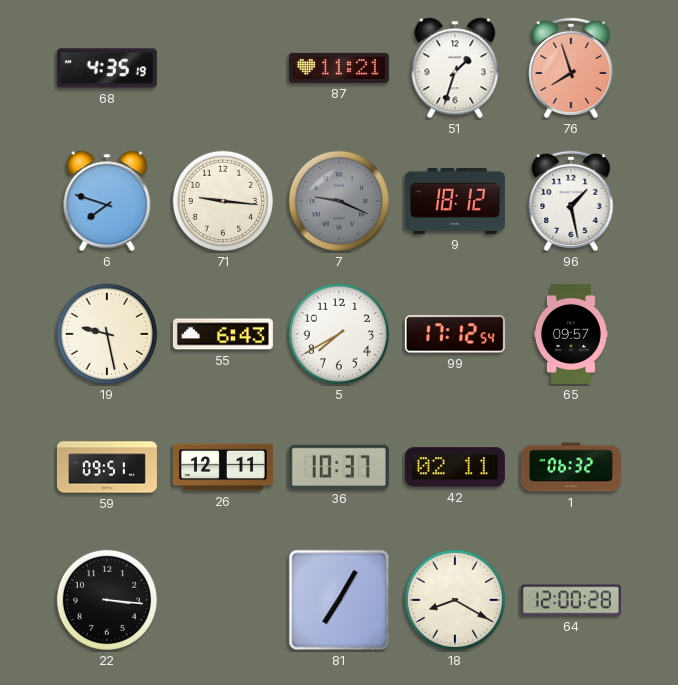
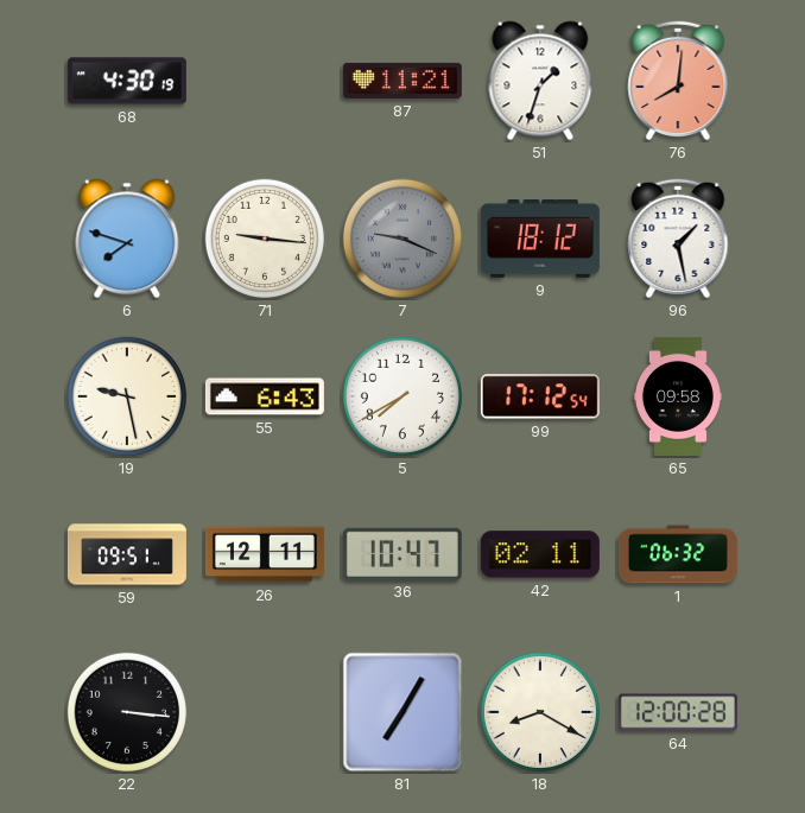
68: 4:35 -> 4:30 (127, 81)
76: 7:57 -> 8:01 (678, 81)
65: 09:57 -> 09:58 (678, 396)
36: 10:37 -> 10:47 (402, 553)
